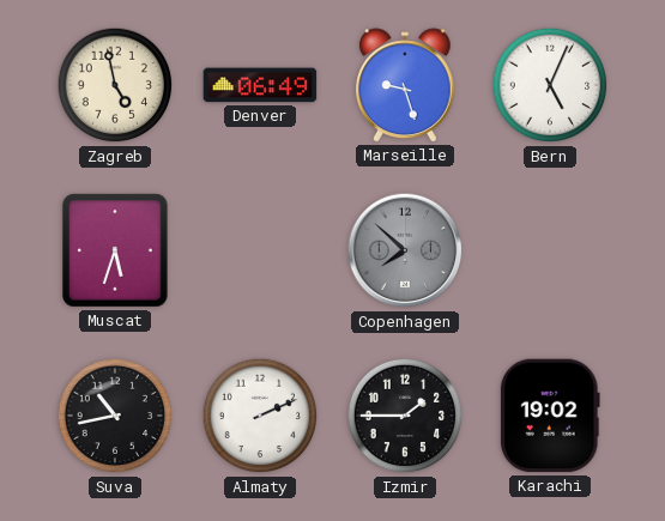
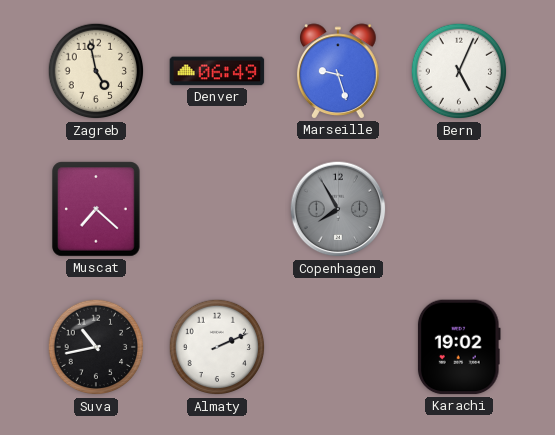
Muscat: 5:33 -> 7:22 (96, 209)
Copenhagen: 7:52 -> 7:55 (338, 209)
Izmir: 1:45 -> none (405, 416)
